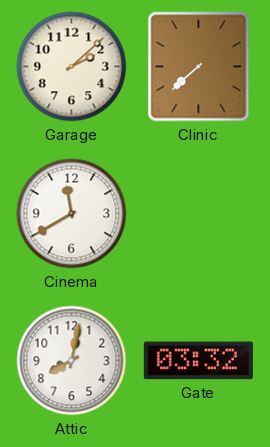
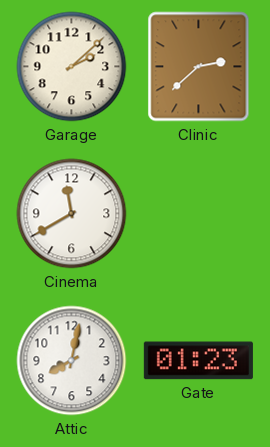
Clinic: 7:38 -> 2:38 (199, 67)
Gate: 03:32 -> 01:23 (198, 361)
